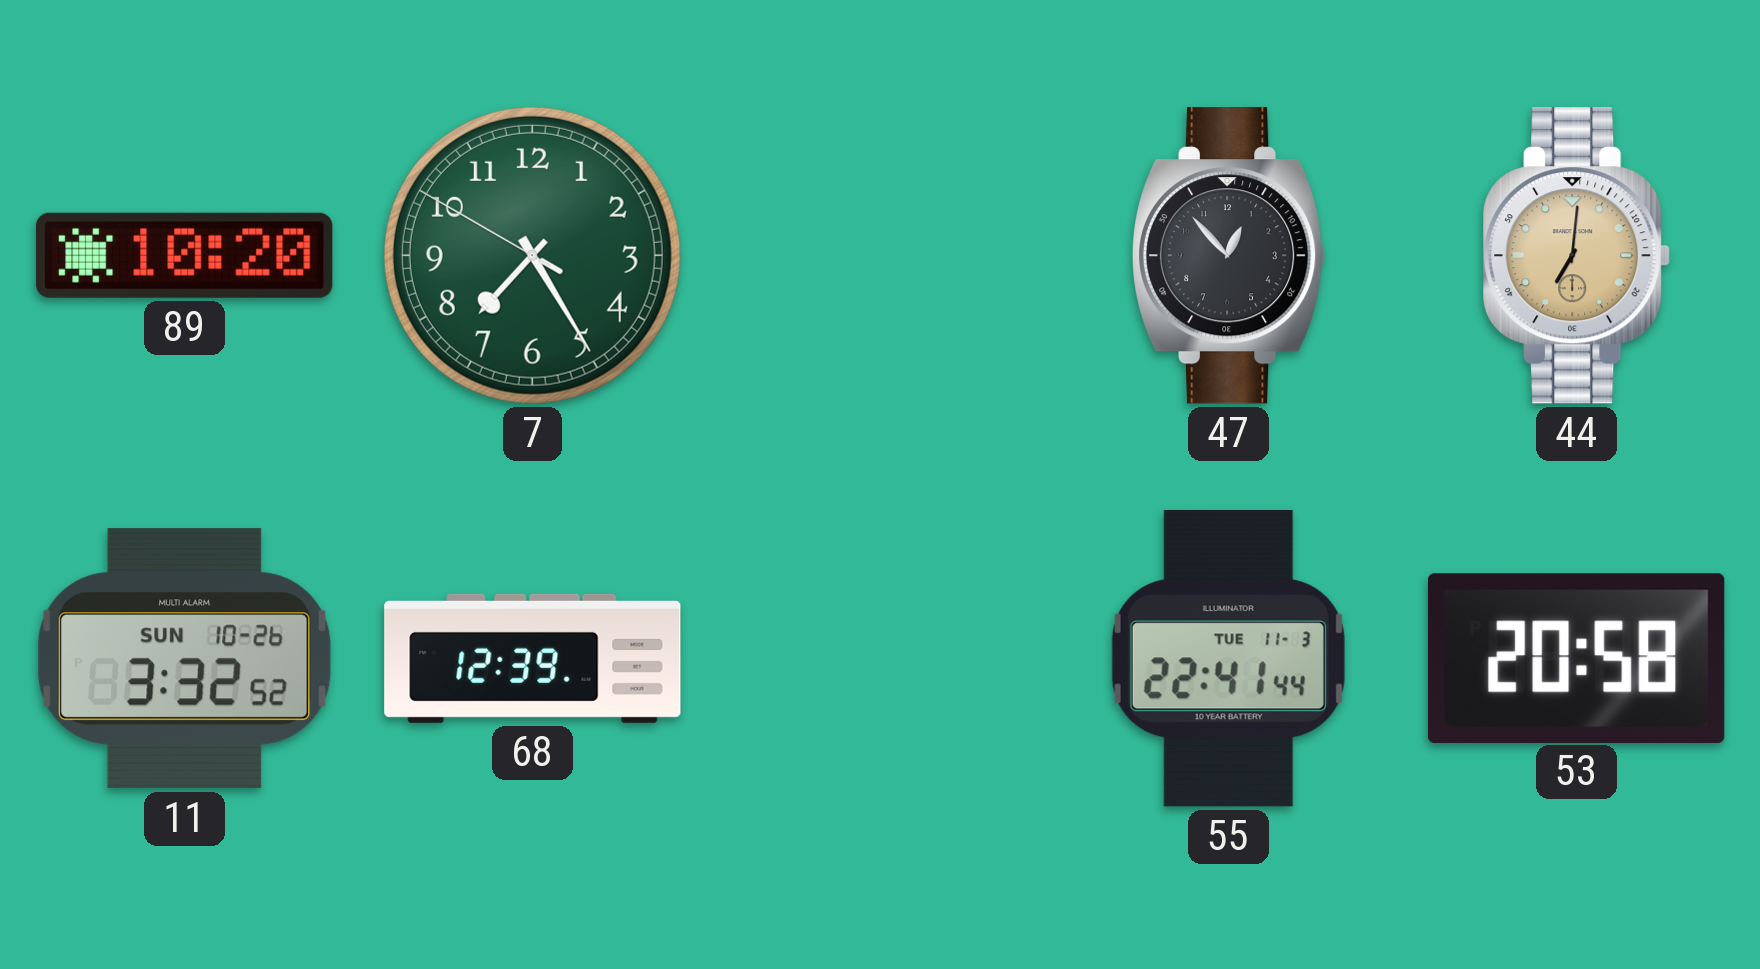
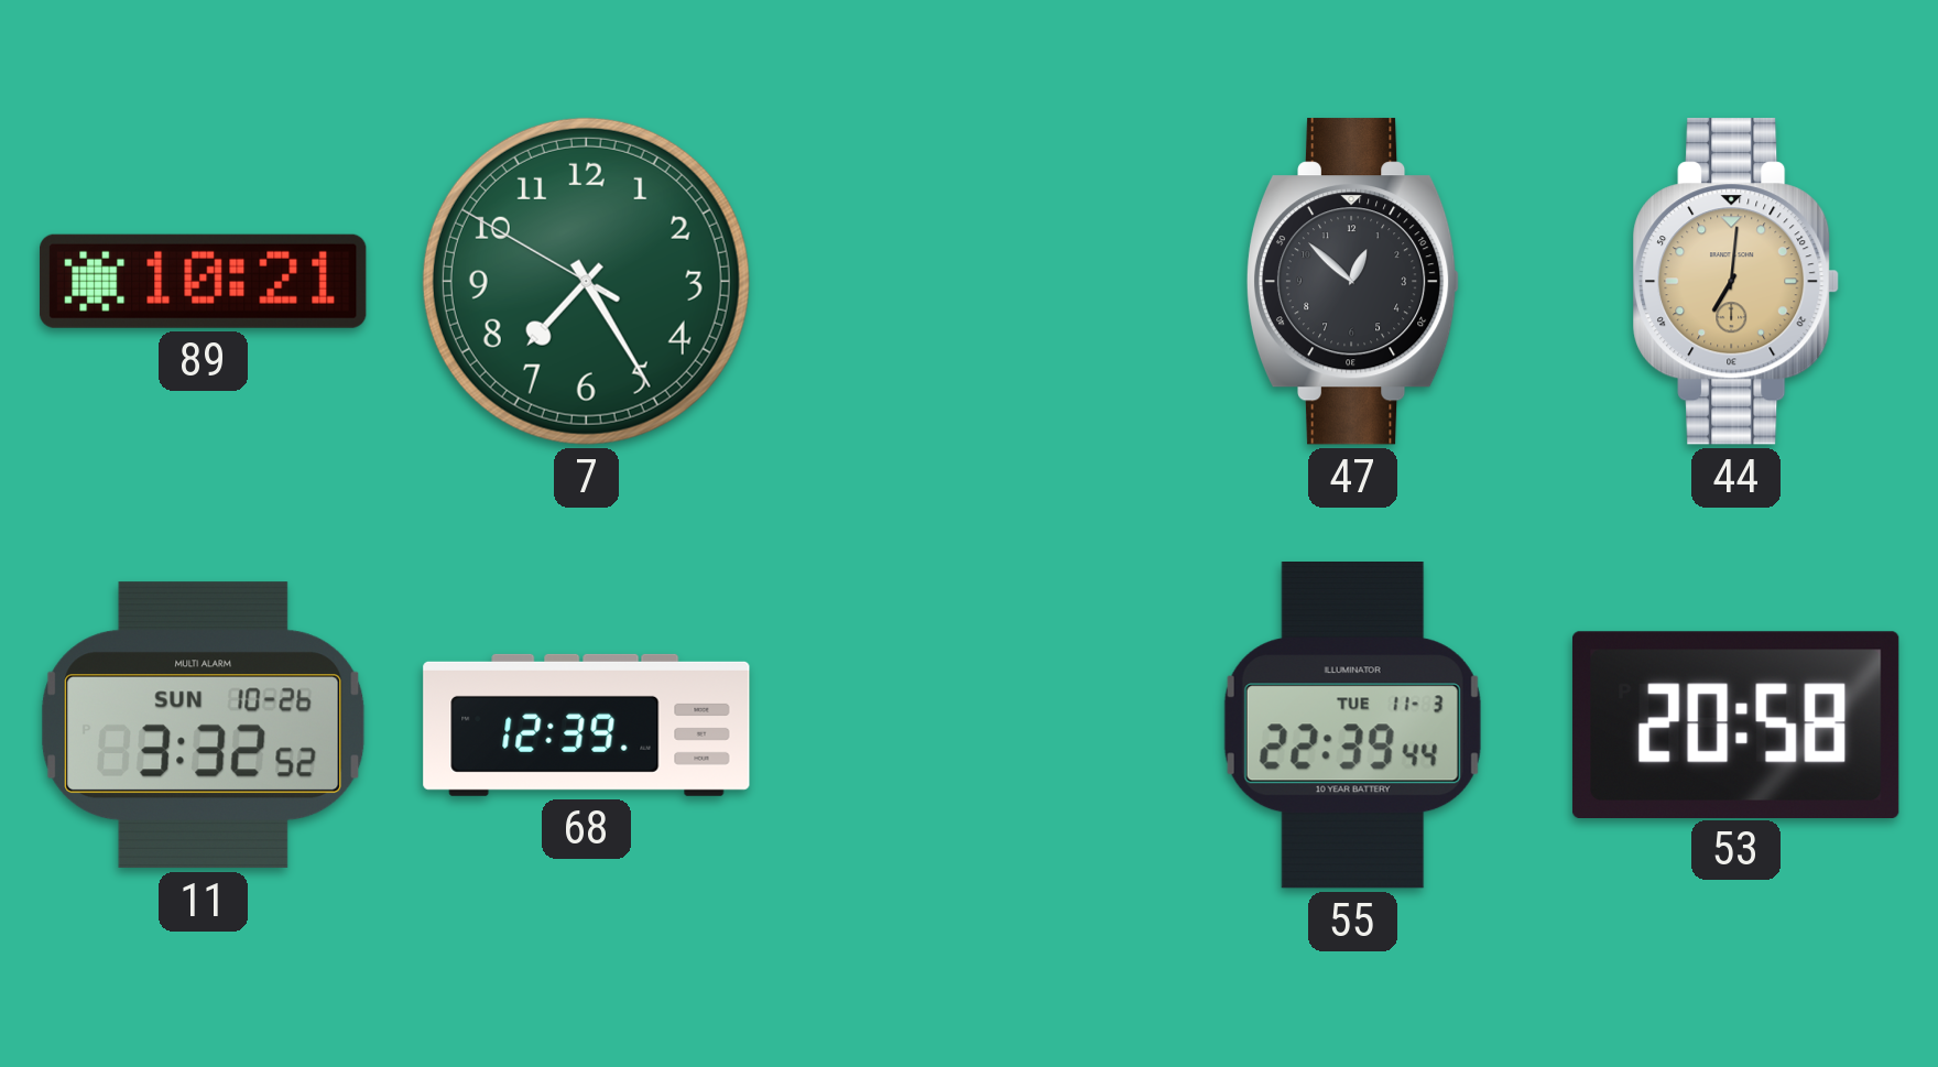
89: 10:20 -> 10:21 (204, 281)
47: 12:53 -> 12:52 (1353, 282)
55: 22:41 -> 22:39 (1352, 726)
